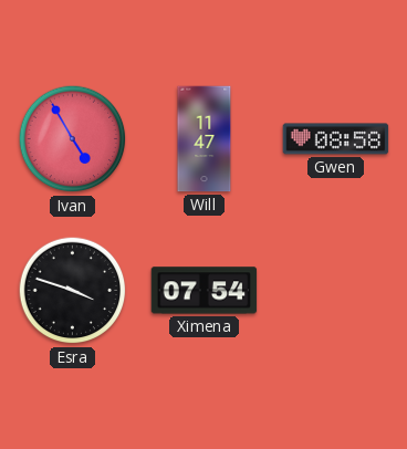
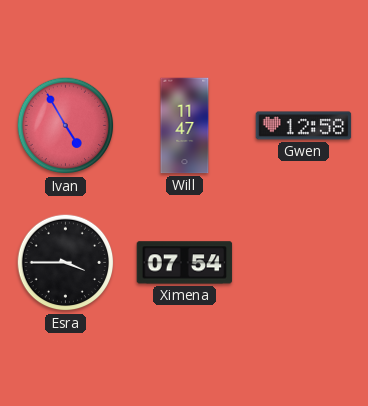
Gwen: 08:58 -> 12:58 (304, 126)
Esra: 3:48 -> 3:45 (66, 263)
